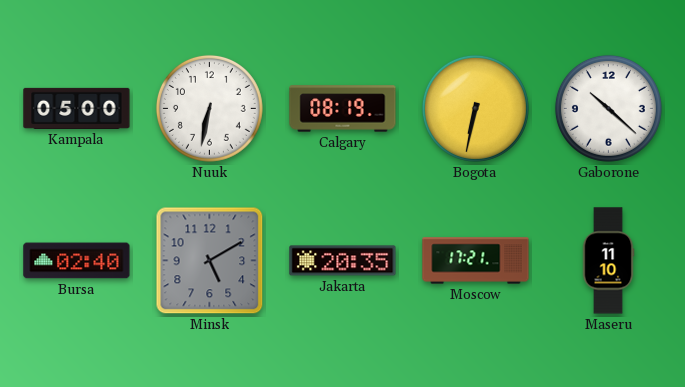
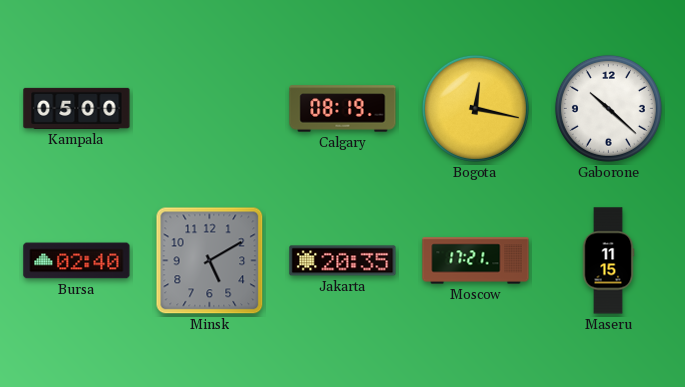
Nuuk: 6:32 -> none (209, 108)
Bogota: 6:32 -> 12:17 (475, 108)
Maseru: 11:10 -> 11:15 (608, 261)
